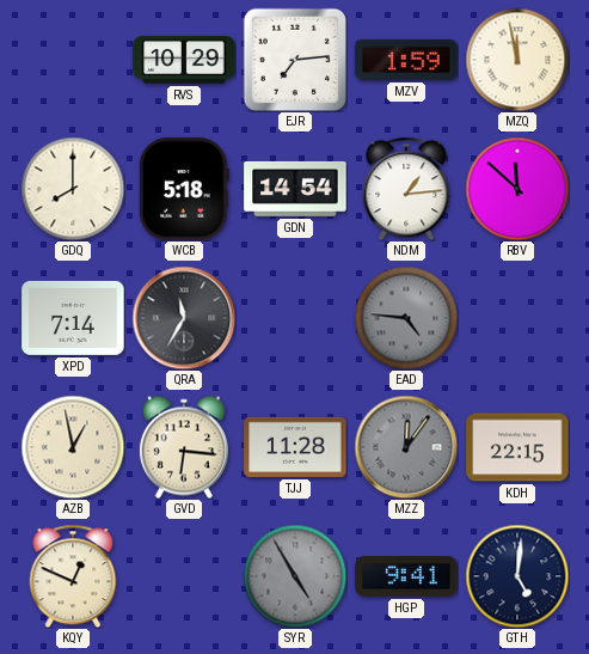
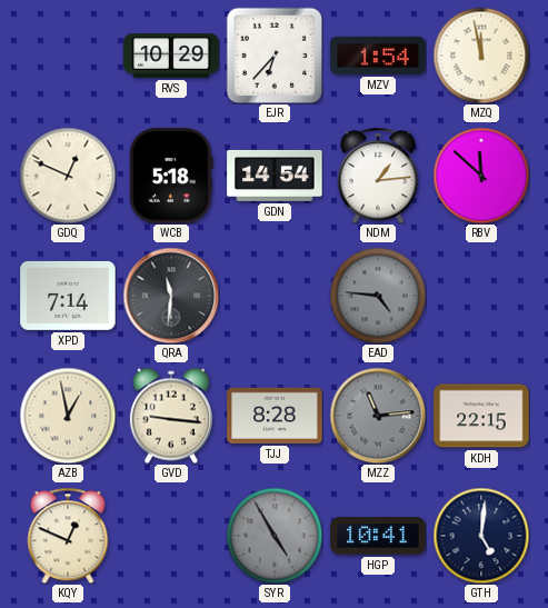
EJR: 7:14 -> 6:37 (275, 56)
MZV: 1:59 -> 1:54 (378, 56)
GDQ: 8:00 -> 12:49 (68, 176)
QRA: 11:35 -> 11:31 (171, 296)
GVD: 6:16 -> 9:16 (171, 416)
TJJ: 11:28 -> 8:28 (275, 416)
MZZ: 12:06 -> 11:14 (378, 416)
HGP: 9:41 -> 10:41 (378, 536)
